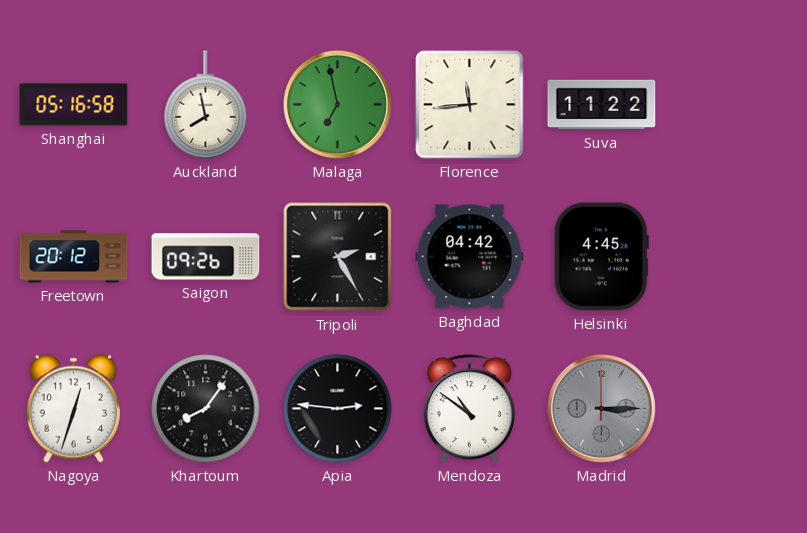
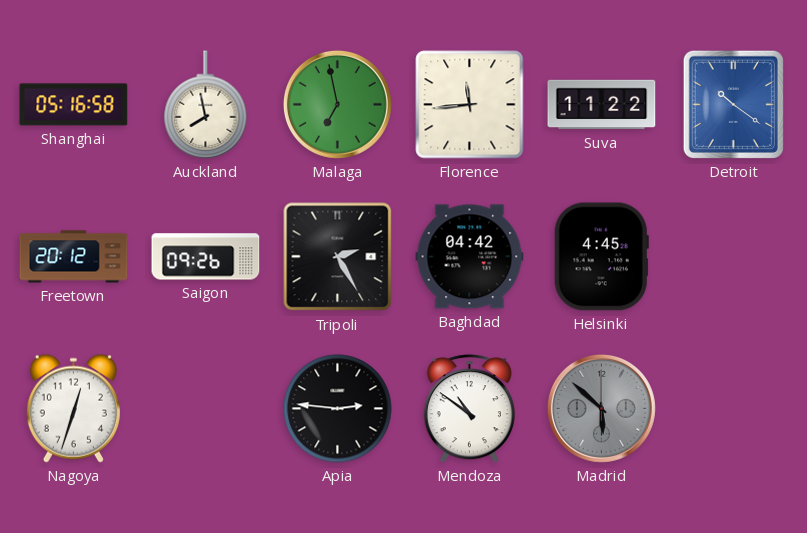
Detroit: none -> 10:21 (733, 104)
Khartoum: 8:06 -> none (206, 409)
Madrid: 3:15 -> 5:52 (601, 408)
